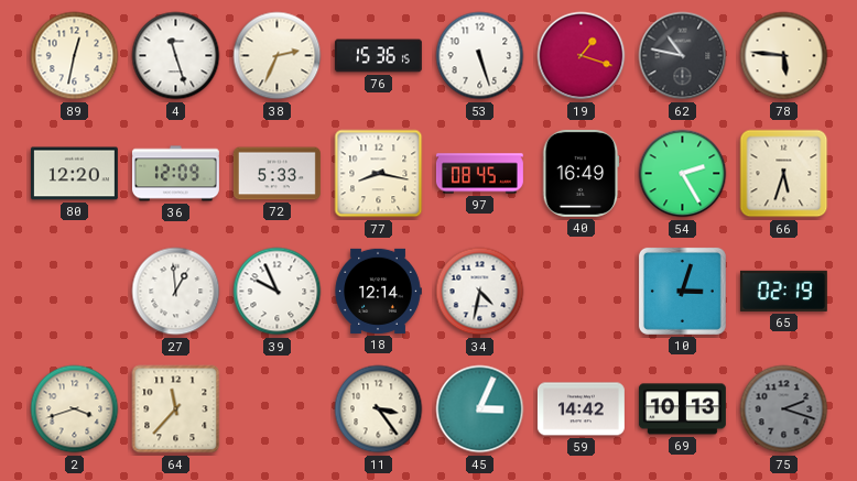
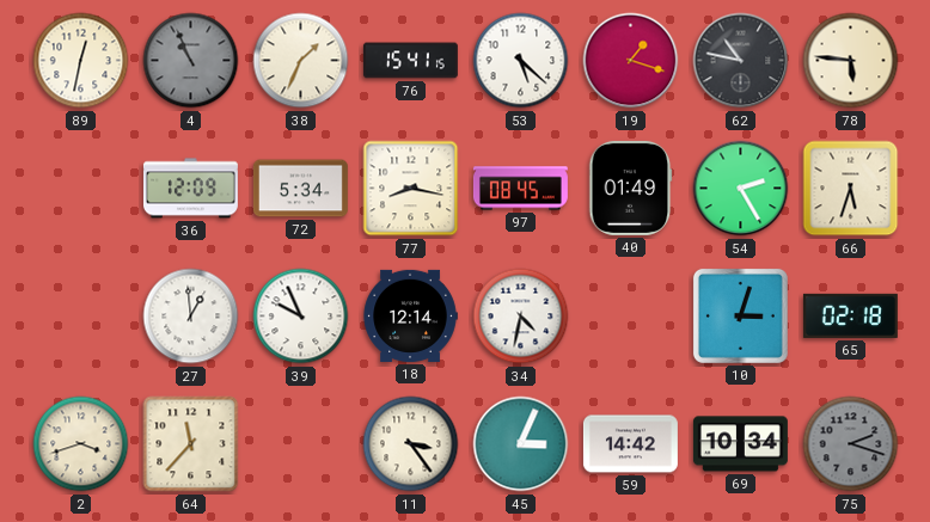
4: 11:27 -> 10:56 (191, 61)
4 dial: white -> grey (191, 61)
38: 2:34 -> 1:34 (301, 61)
76: 15:36 -> 15:41 (410, 61)
53: 5:27 -> 5:22 (521, 61)
80: 12:20 -> none (74, 174)
72: 5:33 -> 5:34 (300, 189)
40: 16:49 -> 01:49 (631, 188)
65: 02:19 -> 02:18 (850, 315)
69: 10:13 -> 10:34 (740, 444)
